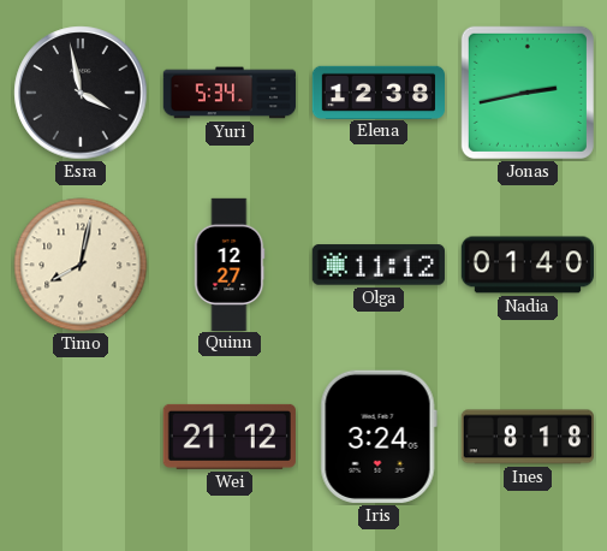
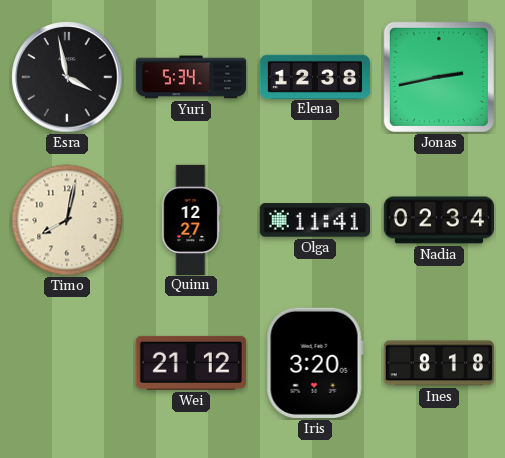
Olga: 11:12 -> 11:41 (315, 220)
Nadia: 01:40 -> 02:34 (438, 220)
Iris: 3:24 -> 3:20 (315, 363)
